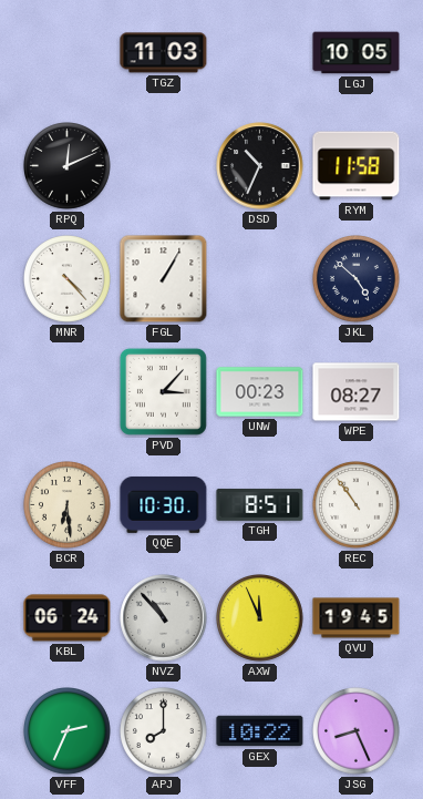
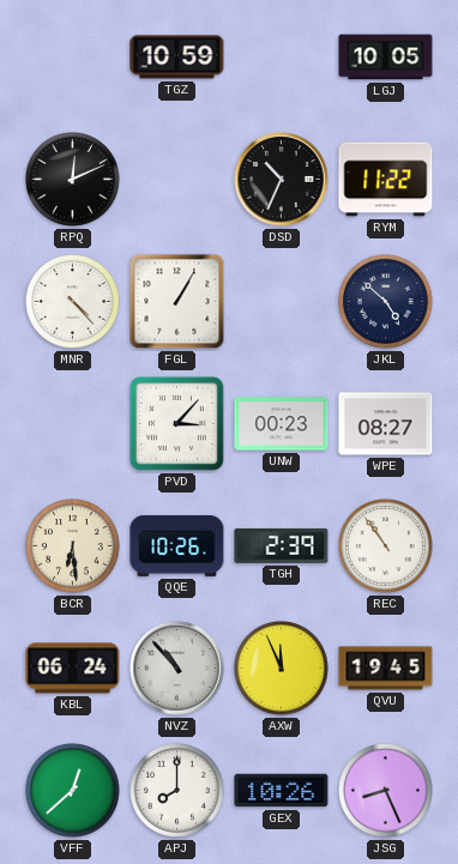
TGZ: 11:03 -> 10:59 (177, 58)
RYM: 11:58 -> 11:22 (386, 180)
QQE: 10:30 -> 10:26 (177, 545)
TGH: 8:51 -> 2:39 (282, 545)
VFF: 2:34 -> 12:38 (73, 791)
GEX: 10:22 -> 10:26 (282, 791)
